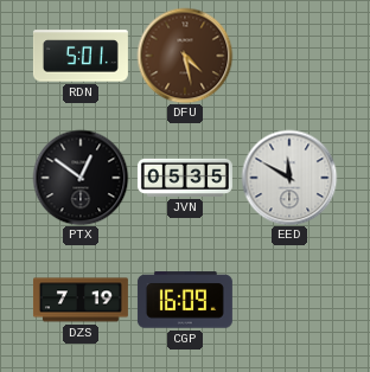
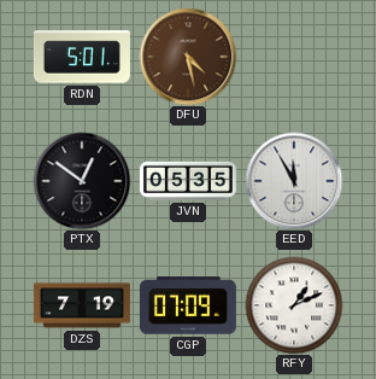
EED: 11:50 -> 11:55 (294, 181)
CGP: 16:09 -> 07:09 (188, 305)
RFY: none -> 1:11 (294, 305)
